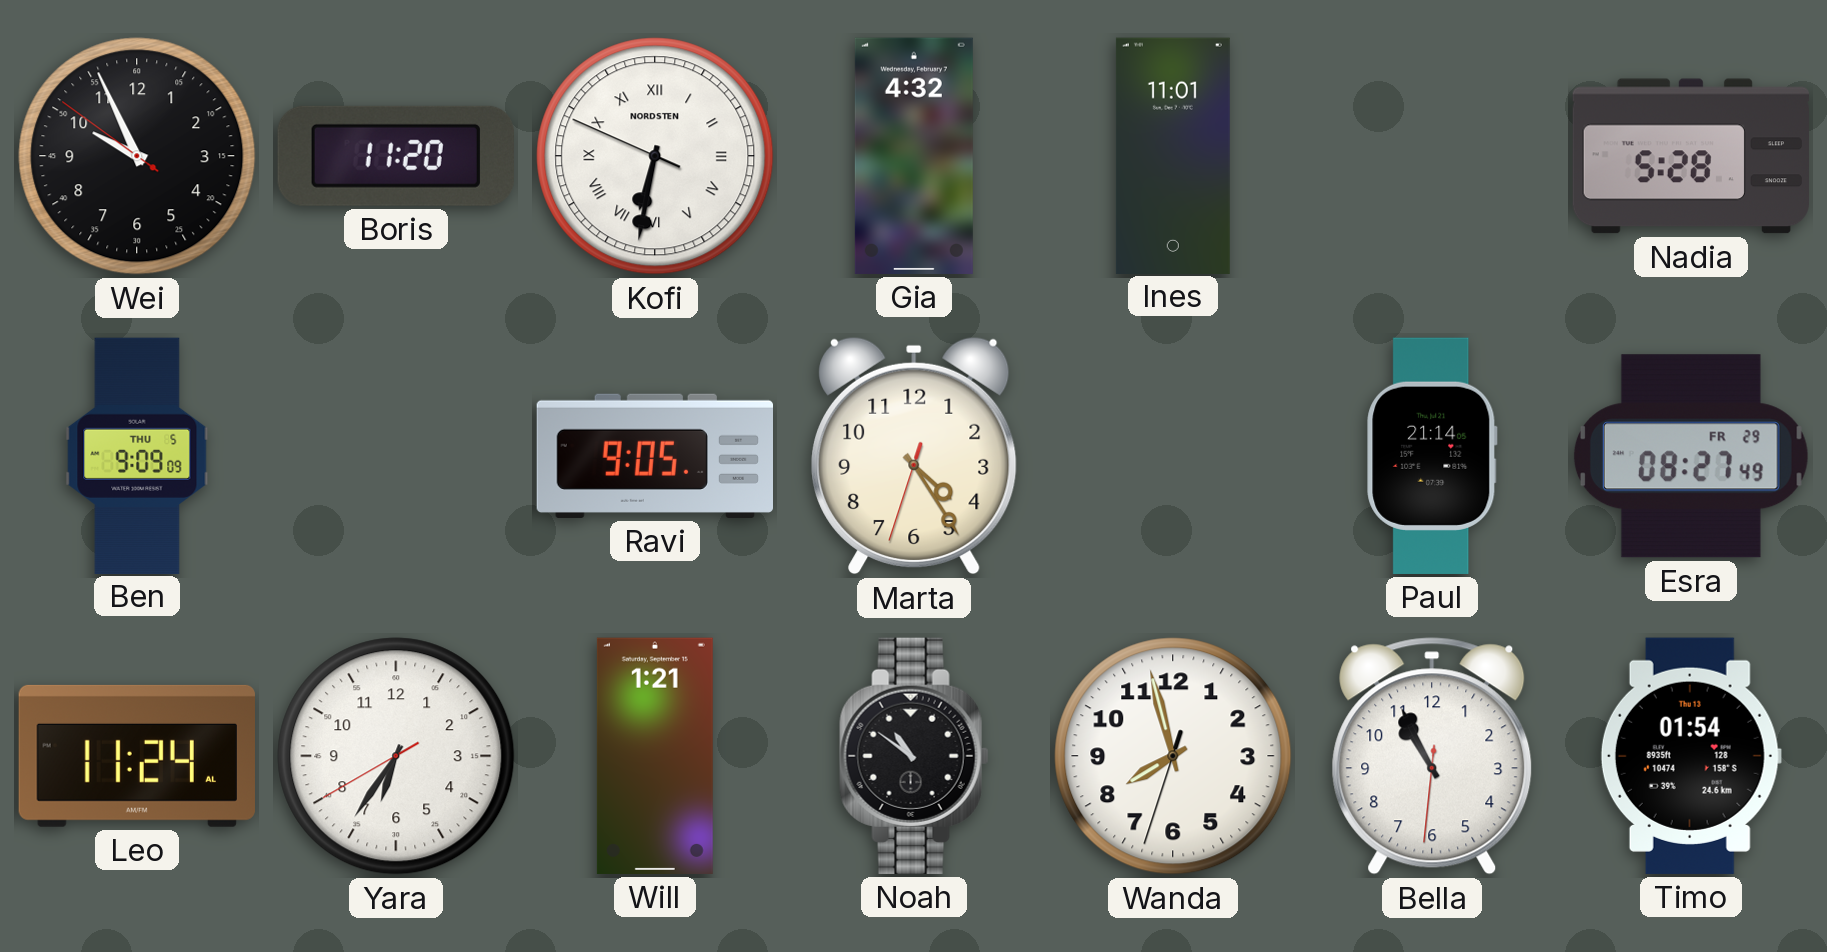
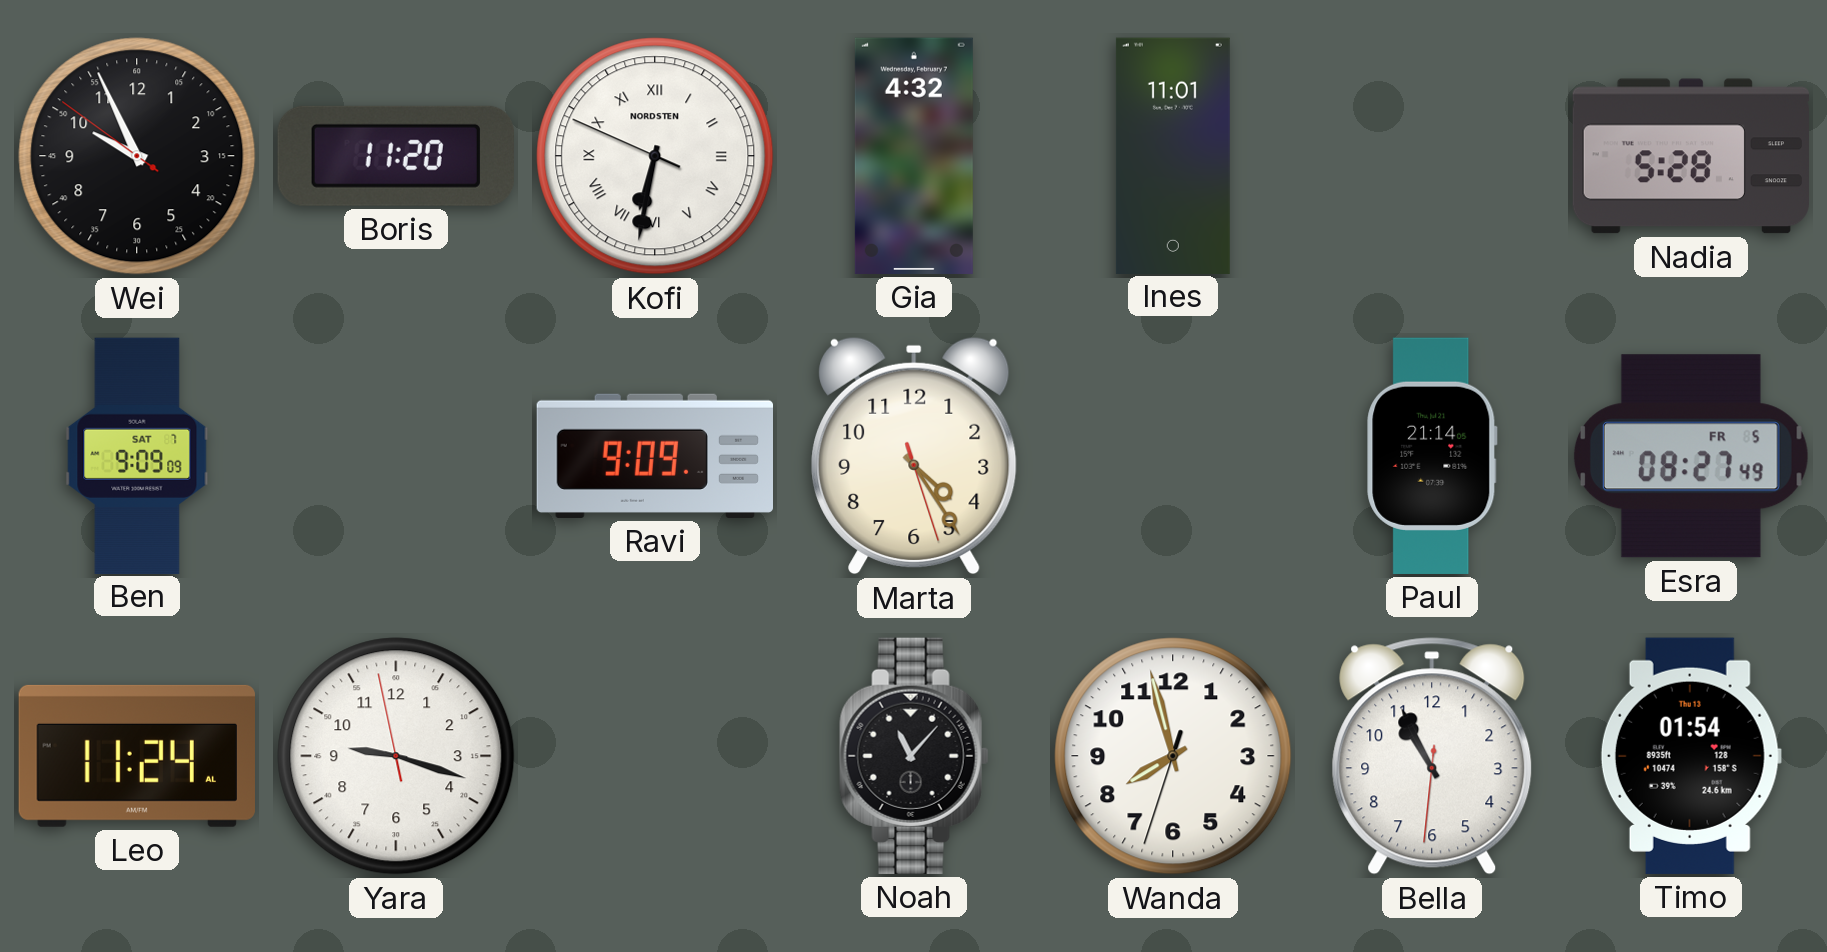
Ben date: THU 5 -> SAT 7 (137, 455)
Ravi: 9:05 -> 9:09 (654, 456)
Marta: 4:24:33 -> 4:24:27 (914, 456)
Esra date: FR 29 -> FR 5 (1691, 456)
Yara: 6:35 -> 9:17 (396, 756)
Will: 1:21 -> none (655, 756)
Noah: 10:51 -> 11:07 (914, 756)
